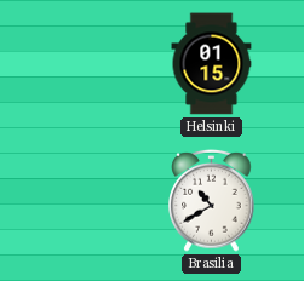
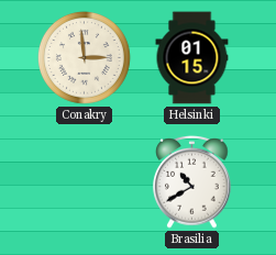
Conakry: none -> 2:59 (84, 57)
